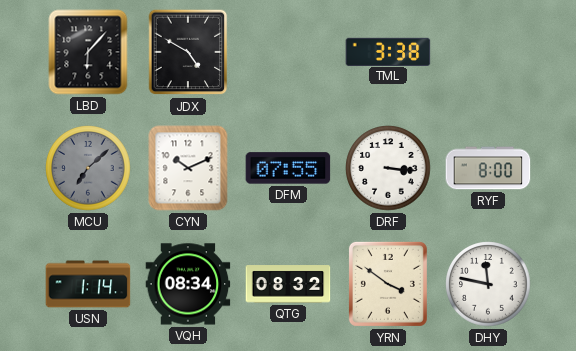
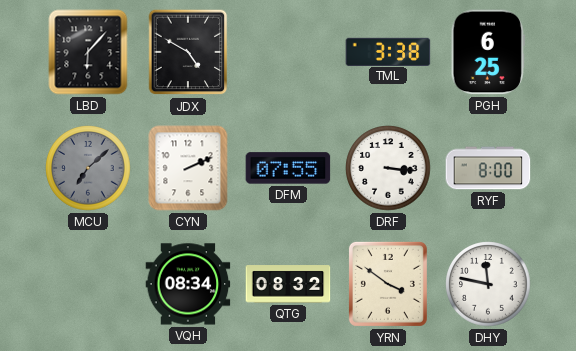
PGH: none -> 6:25 (488, 52)
CYN: 10:11 -> 2:11 (188, 168)
USN: 1:14 -> none (88, 284)
